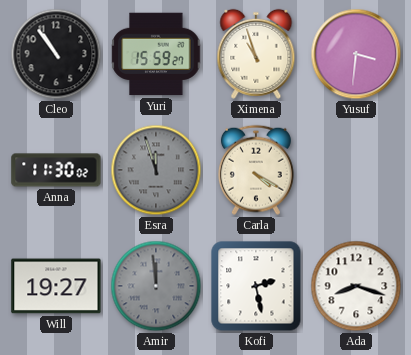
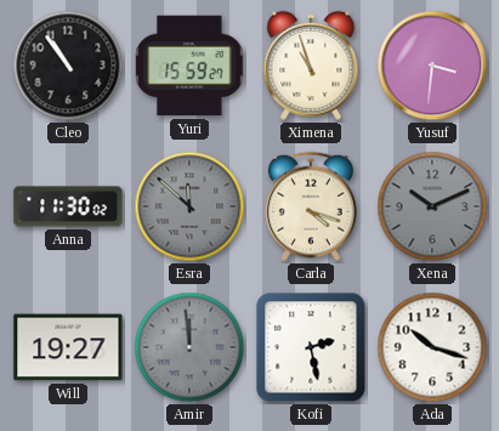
Esra: 11:57 -> 11:52 (189, 206)
Carla: 4:20 -> 4:18 (311, 206)
Xena: none -> 10:11 (432, 206)
Ada: 8:18 -> 10:18 (432, 347)
